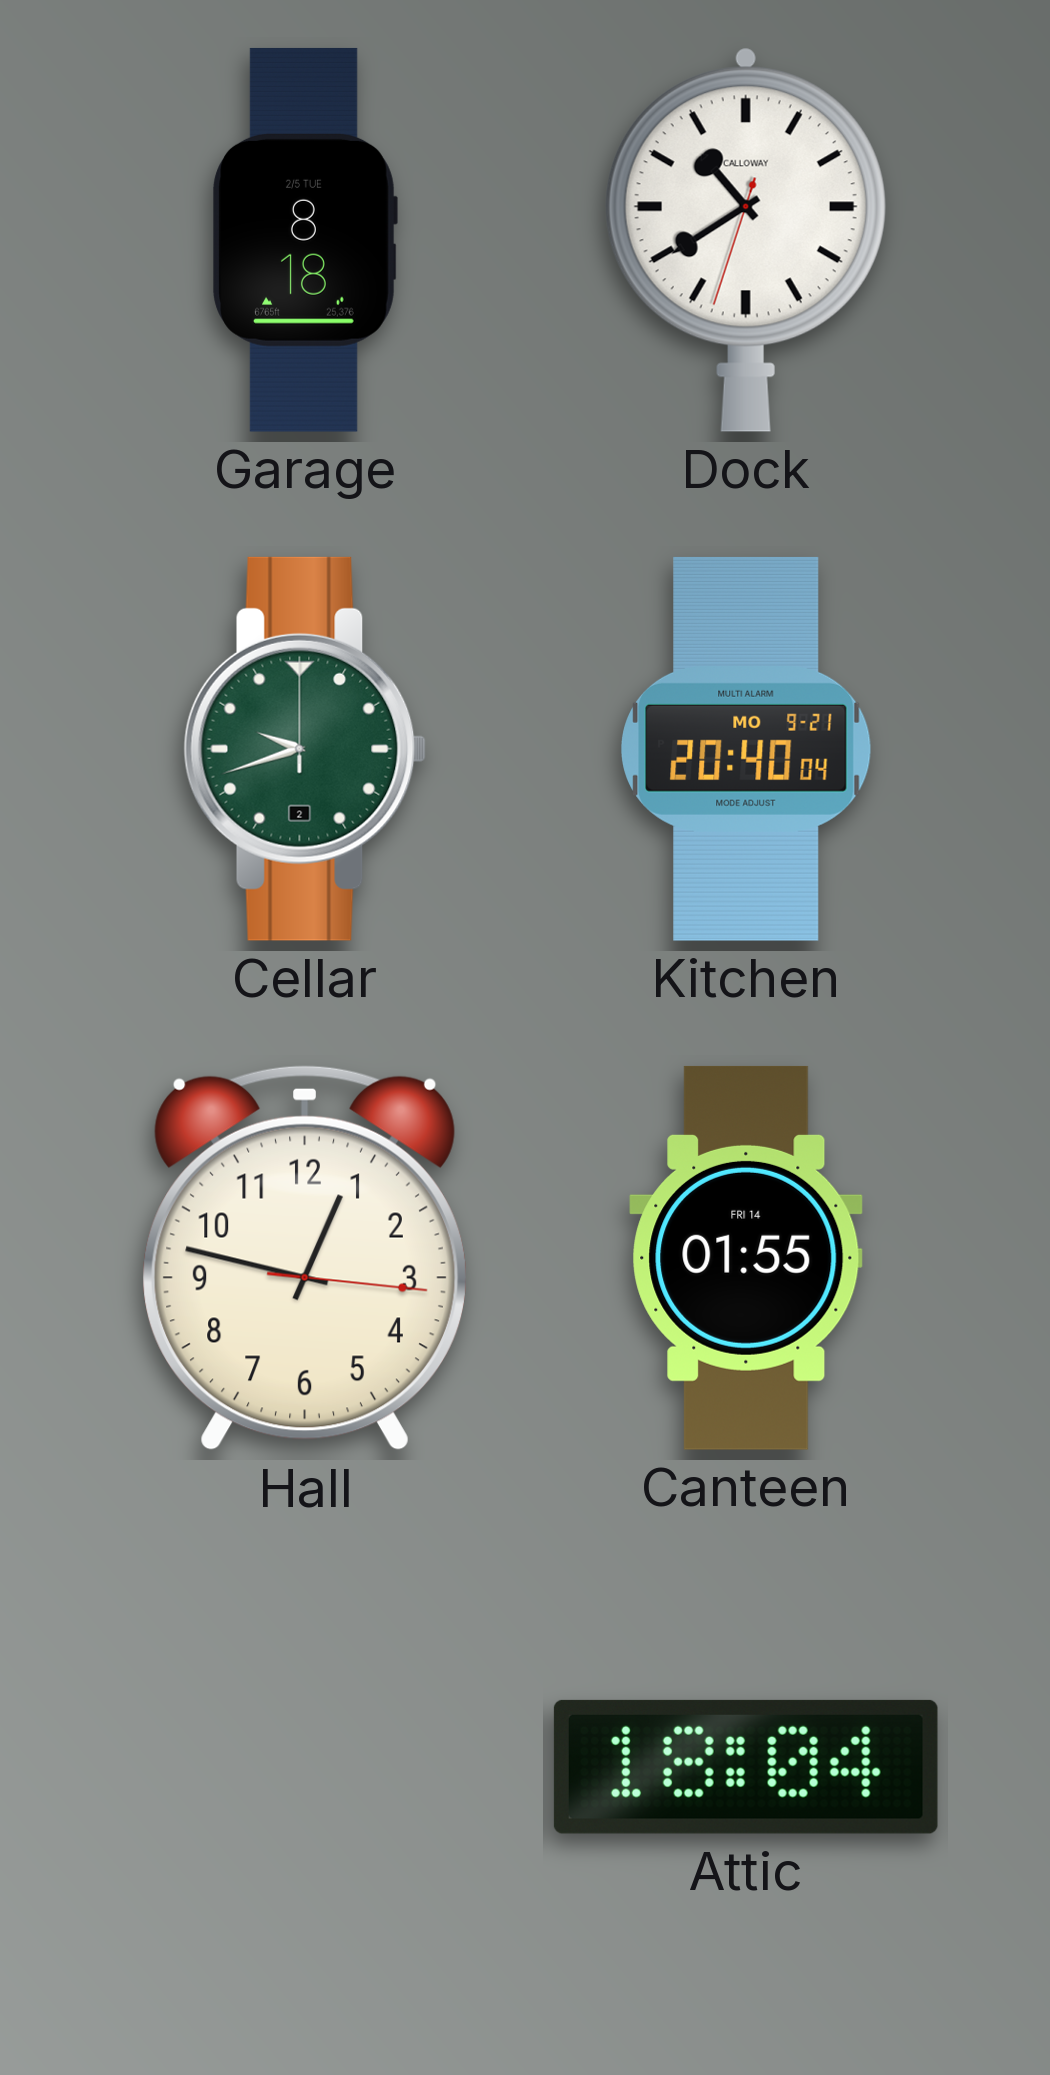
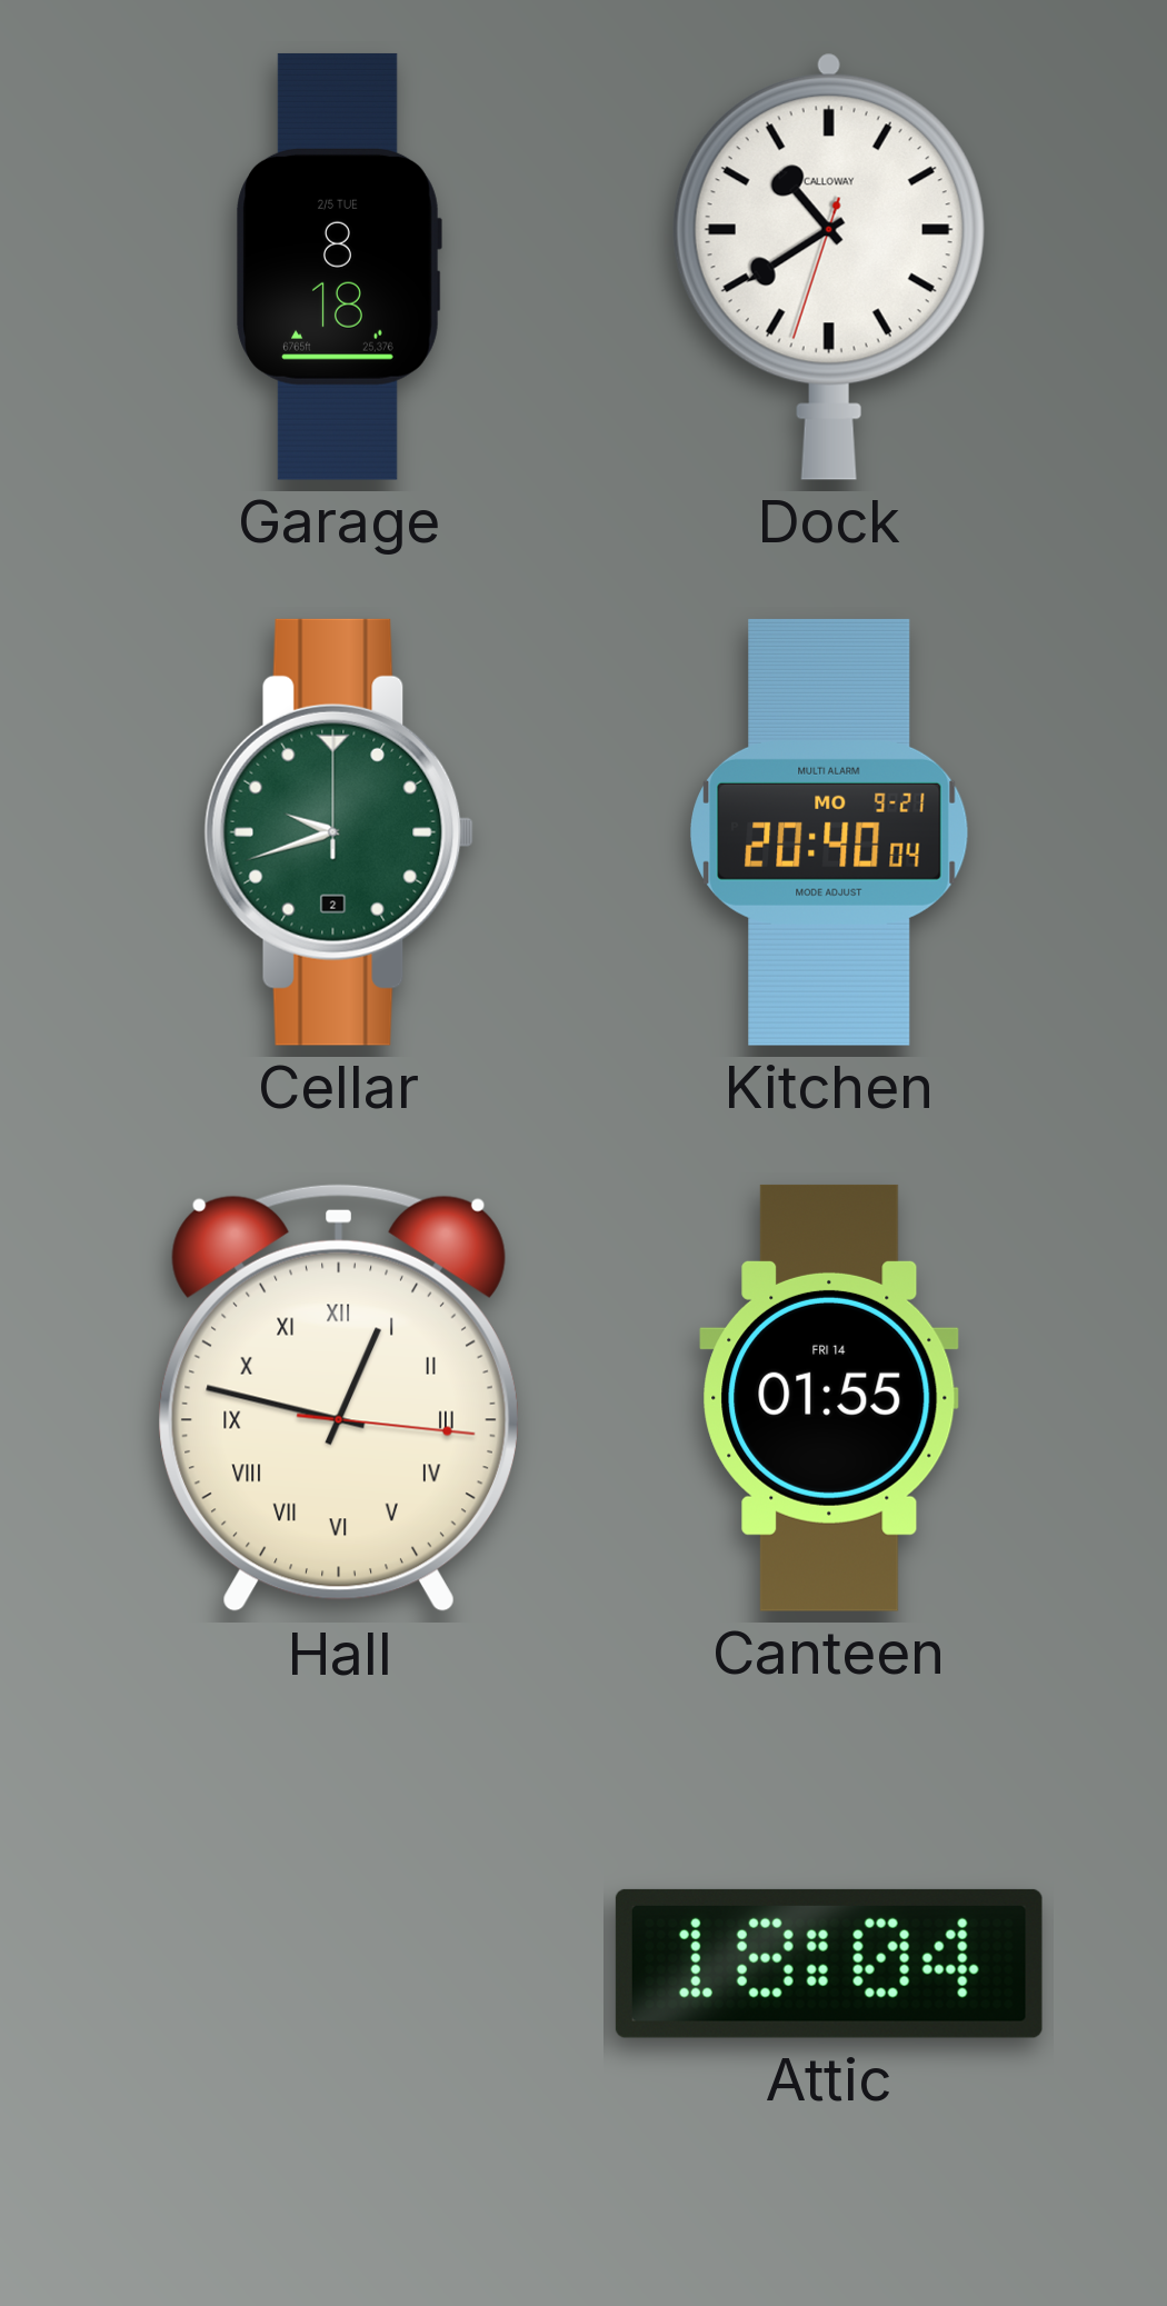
Hall numerals: Arabic -> Roman (339, 1398)
